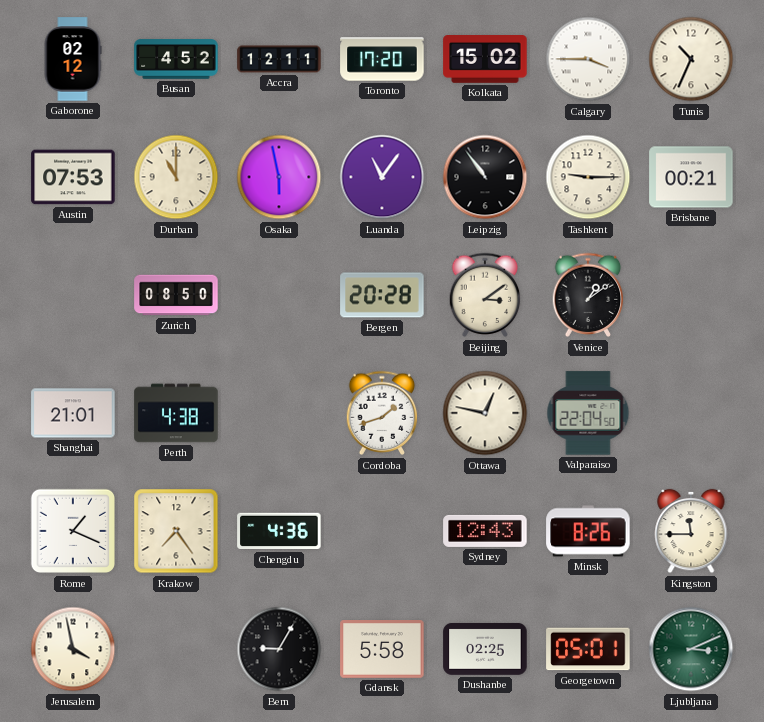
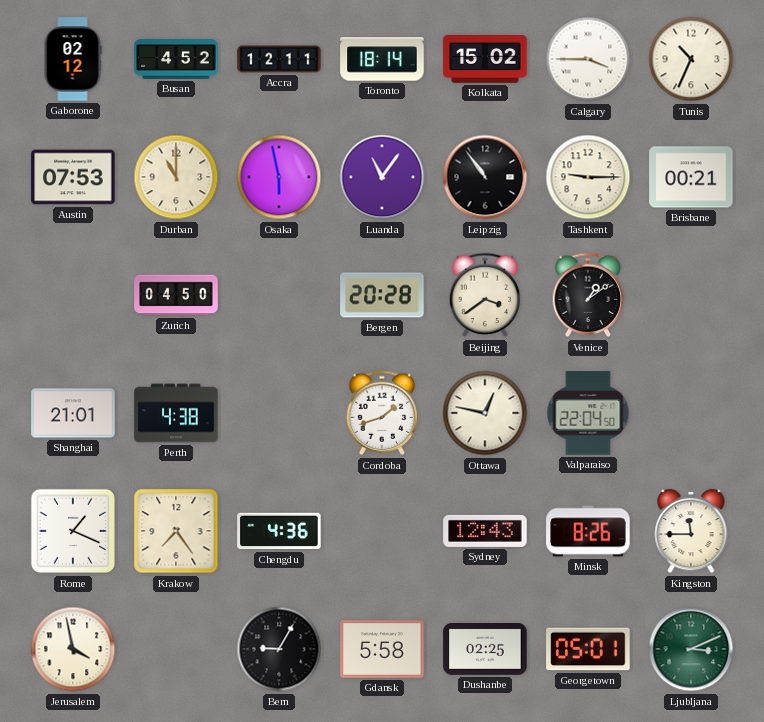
Toronto: 17:20 -> 18:14 (382, 59)
Zurich: 08:50 -> 04:50 (176, 295)
Beijing: 3:09 -> 3:39 (485, 295)
